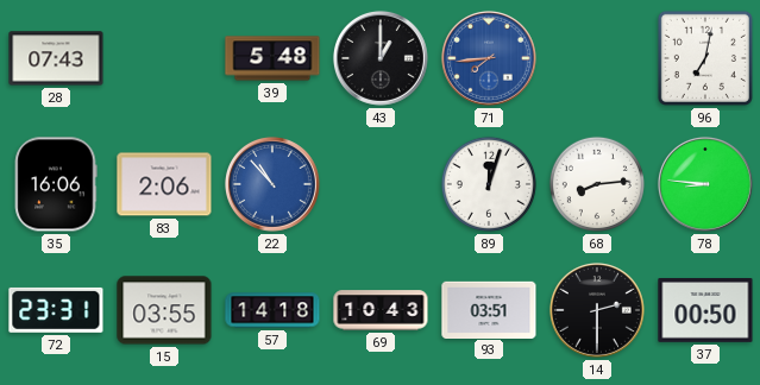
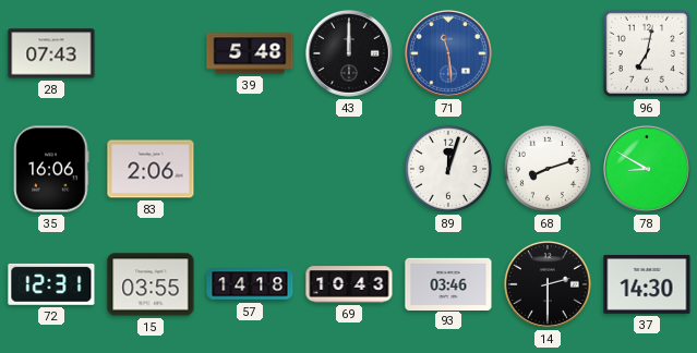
43: 1:00 -> 12:00 (349, 53)
71: 7:44 -> 11:29 (448, 53)
22: 10:53 -> none (272, 184)
68: 8:14 -> 8:12 (548, 169)
78: 8:46 -> 8:50 (647, 169)
72: 23:31 -> 12:31 (51, 284)
93: 03:51 -> 03:46 (448, 283)
37: 00:50 -> 14:30 (647, 285)
